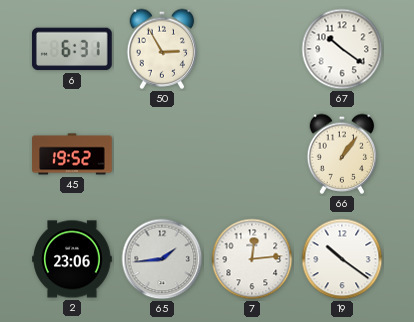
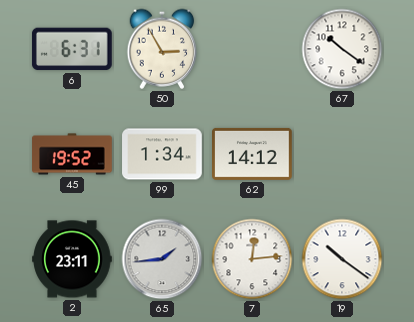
99: none -> 1:34 (162, 154)
62: none -> 14:12 (253, 154)
66: 1:06 -> none (342, 154)
2: 23:06 -> 23:11 (72, 259)
